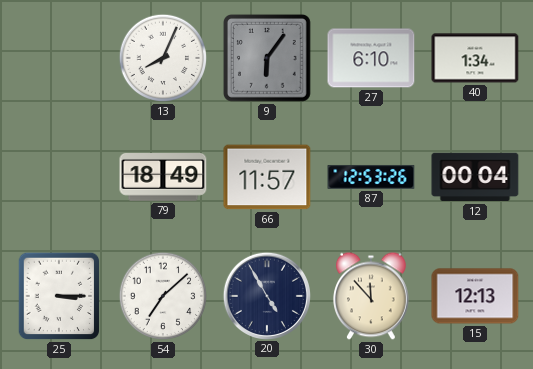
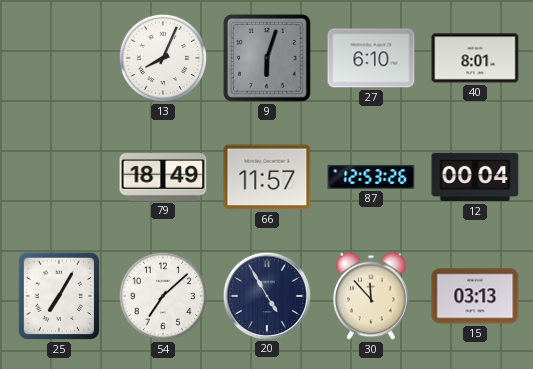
9: 6:06 -> 6:03 (267, 58)
40: 1:34 -> 8:01 (475, 58)
25: 3:15 -> 7:05 (59, 296)
15: 12:13 -> 03:13 (475, 296)
